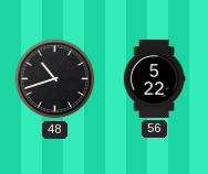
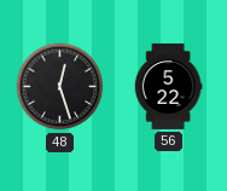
48: 10:42 -> 12:27 (60, 87)
